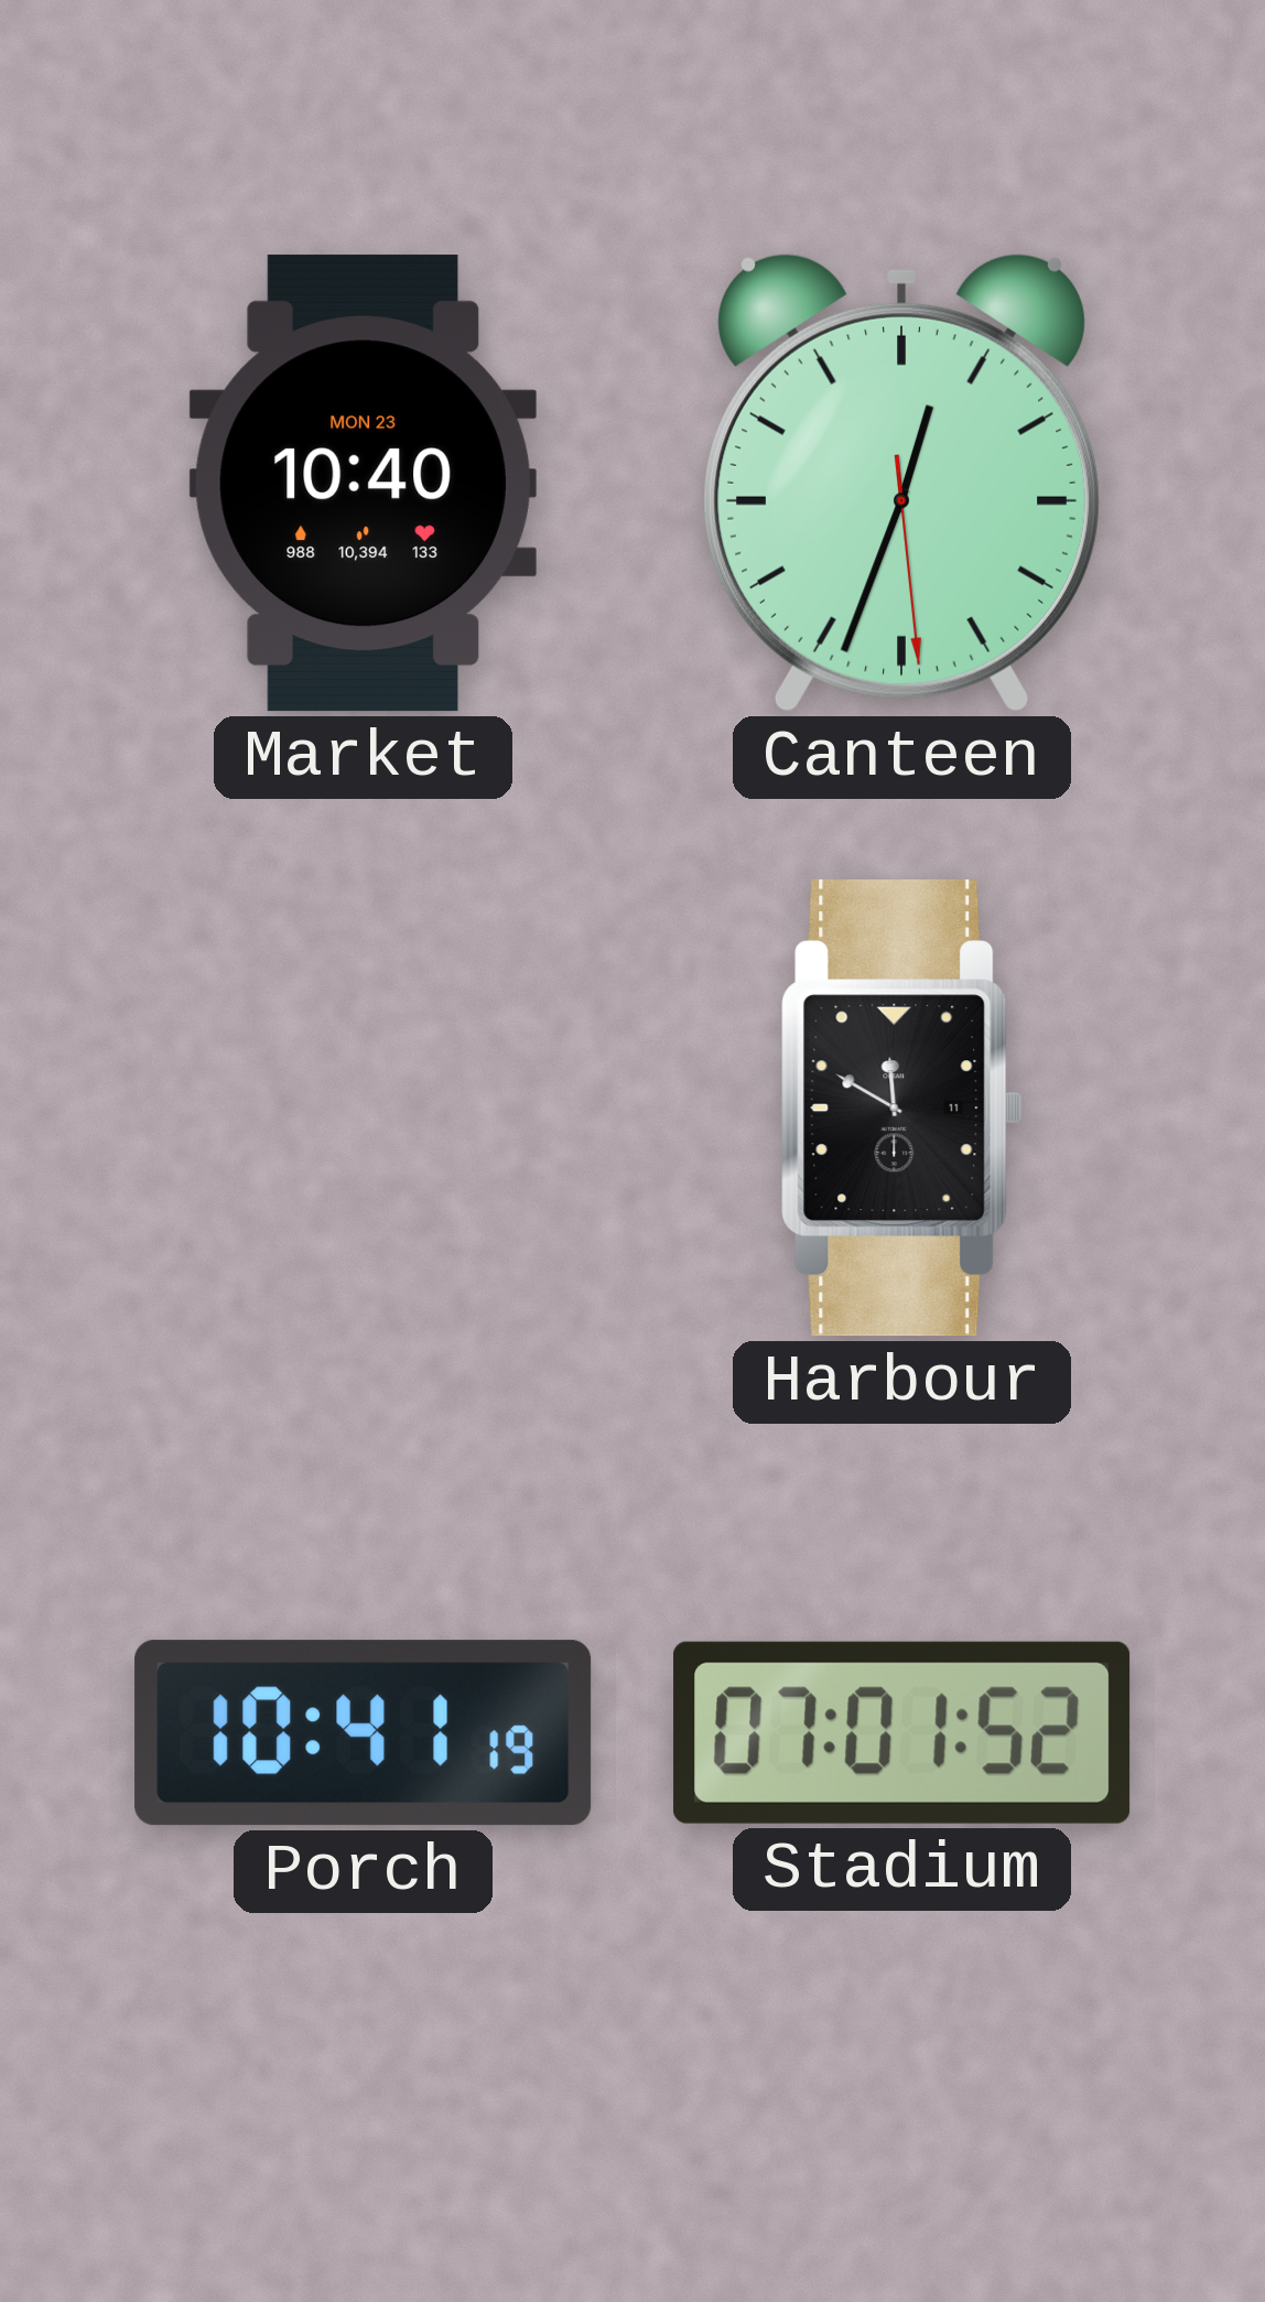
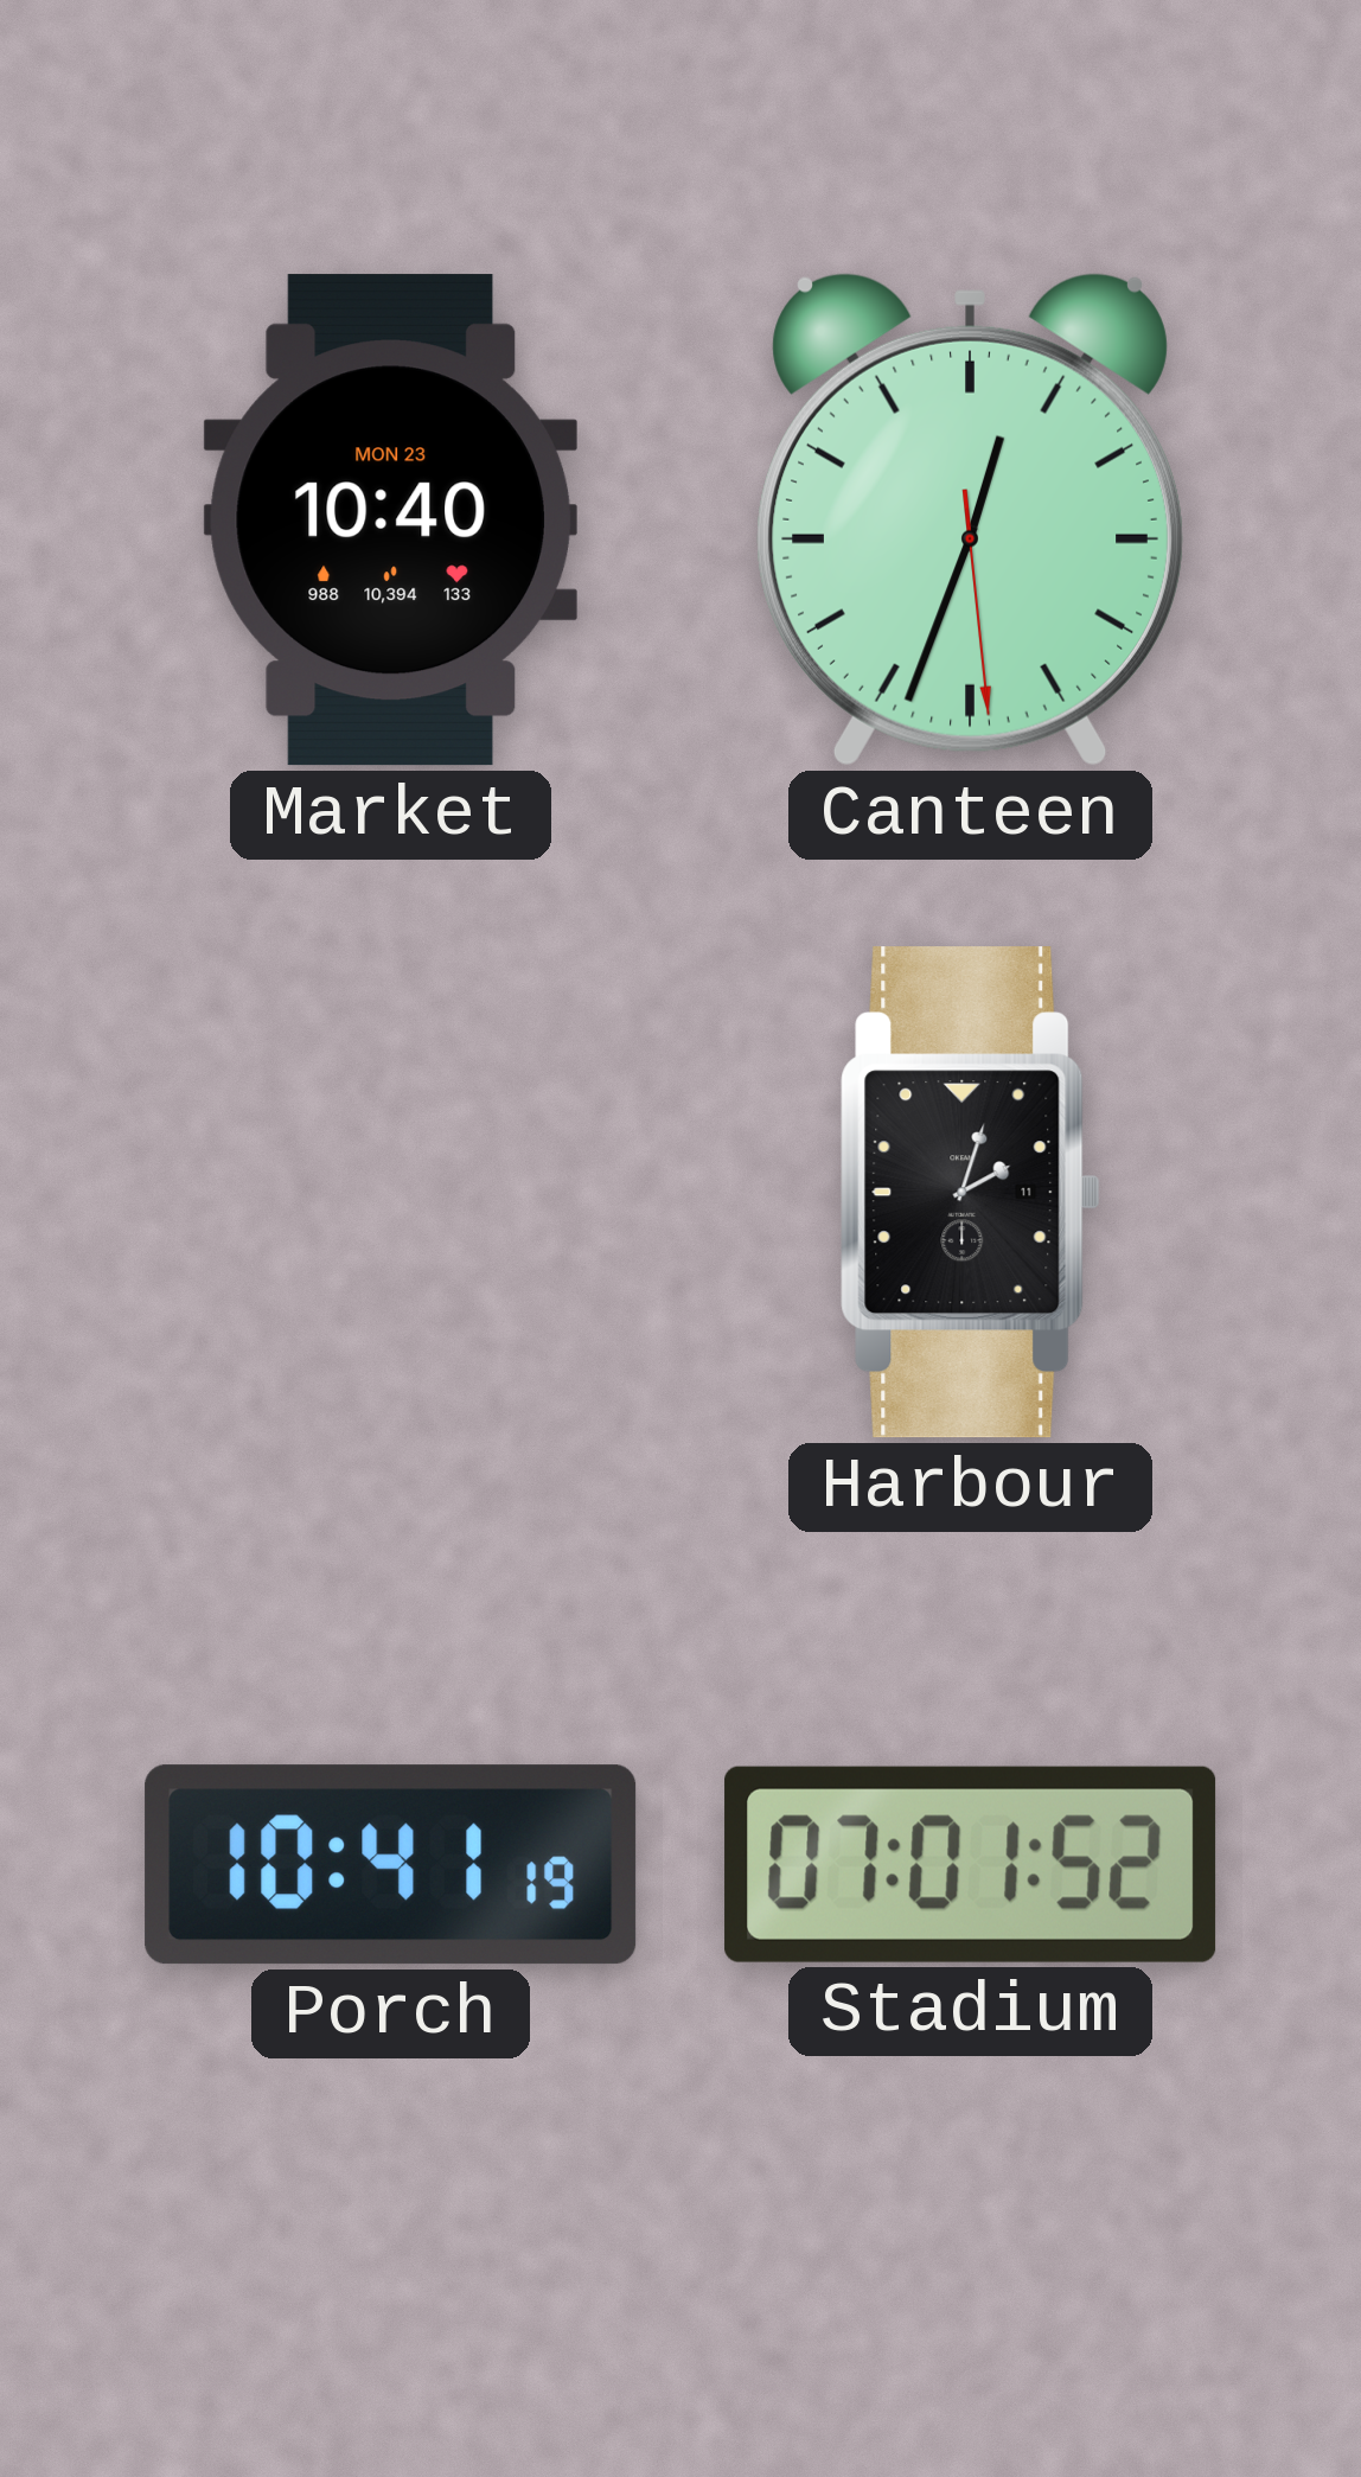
Harbour: 11:50 -> 2:03 (971, 1193)
